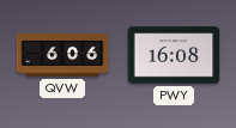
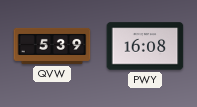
QVW: 6:06 -> 5:39 (52, 46)
